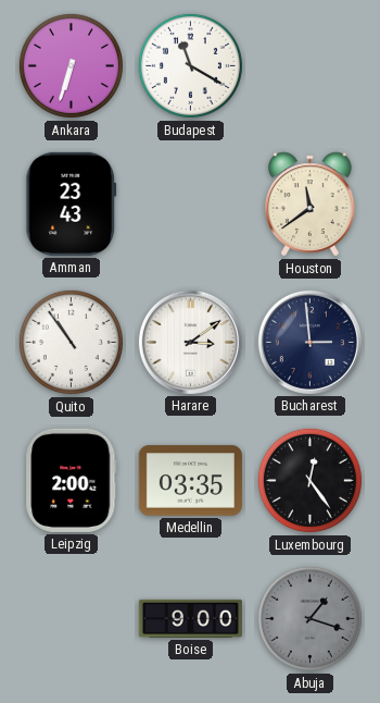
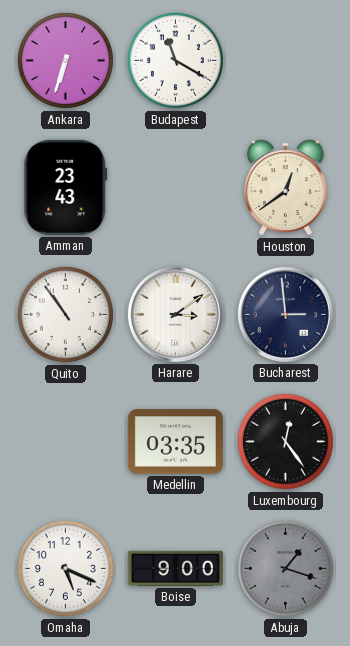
Houston: 11:39 -> 12:39 (286, 188)
Leipzig: 2:00 -> none (72, 480)
Omaha: none -> 5:19 (65, 568)
